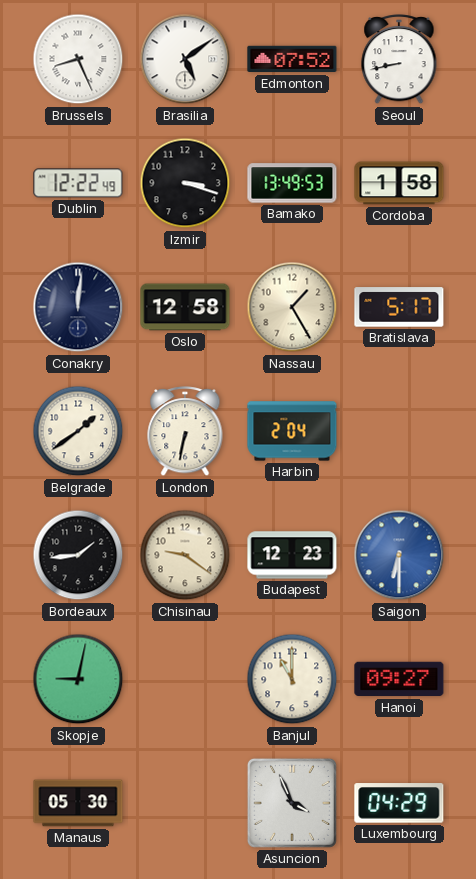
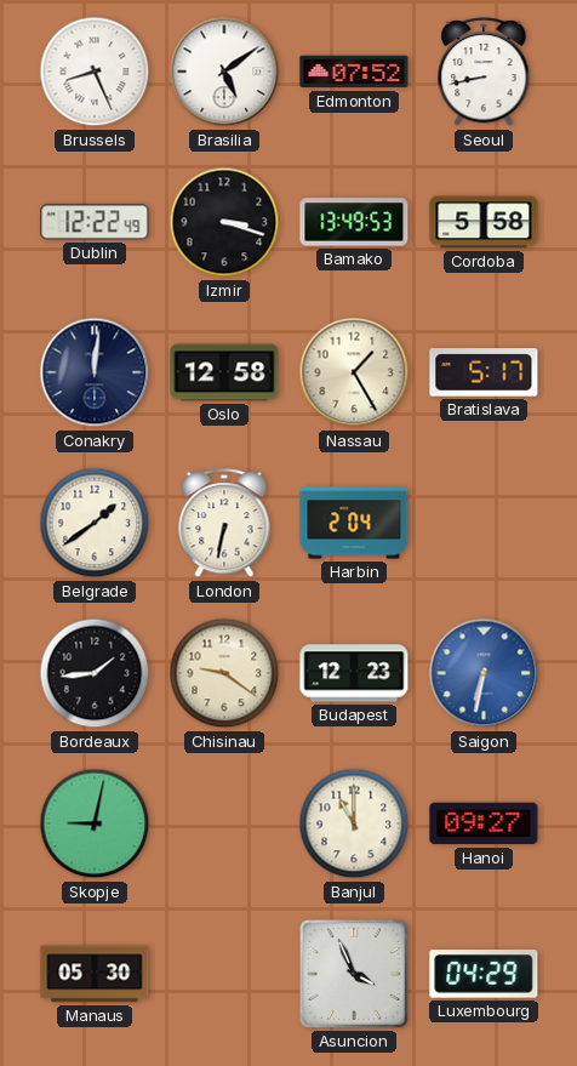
Cordoba: 1:58 -> 5:58 (484, 222)
Saigon: 6:30 -> 6:32 (484, 673)
